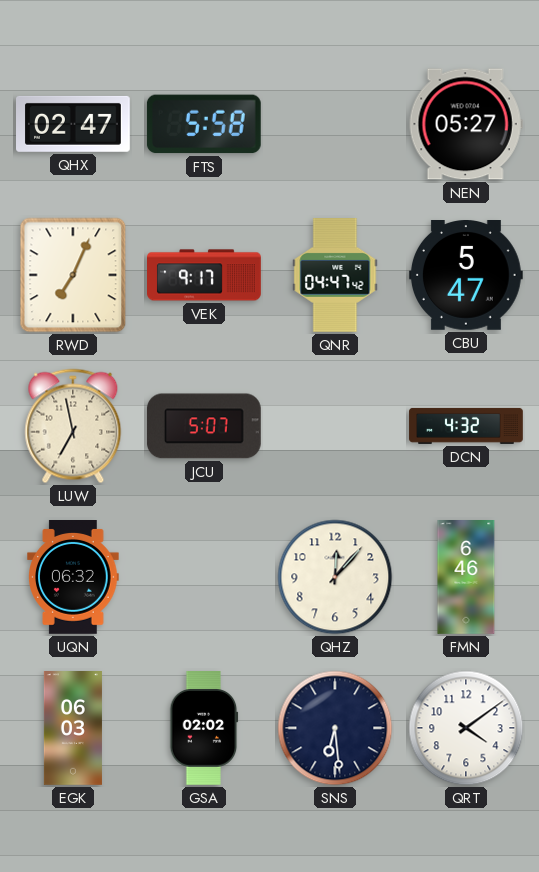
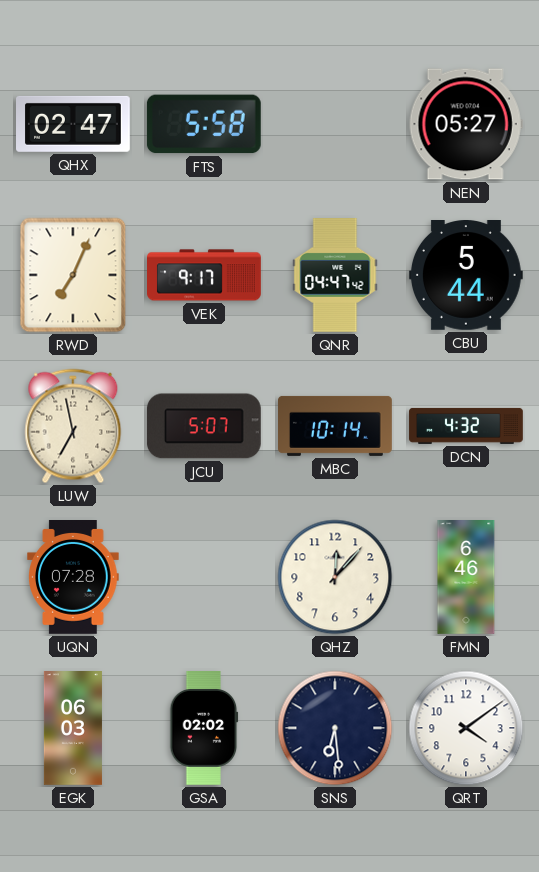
CBU: 5:47 -> 5:44 (466, 276)
MBC: none -> 10:14 (336, 426)
UQN: 06:32 -> 07:28 (73, 578)
